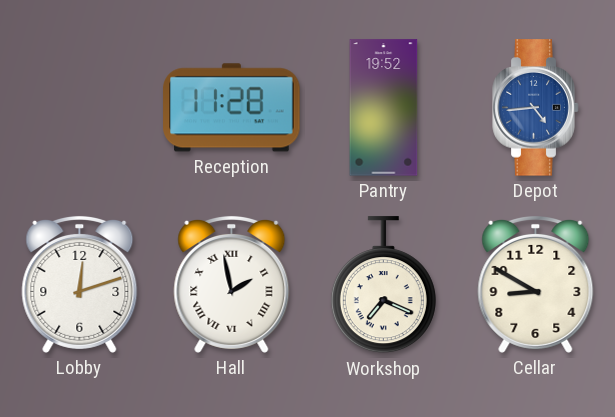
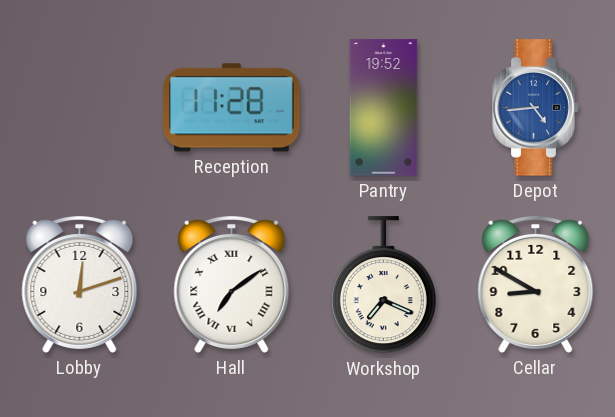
Hall: 1:58 -> 7:09 (232, 284)
